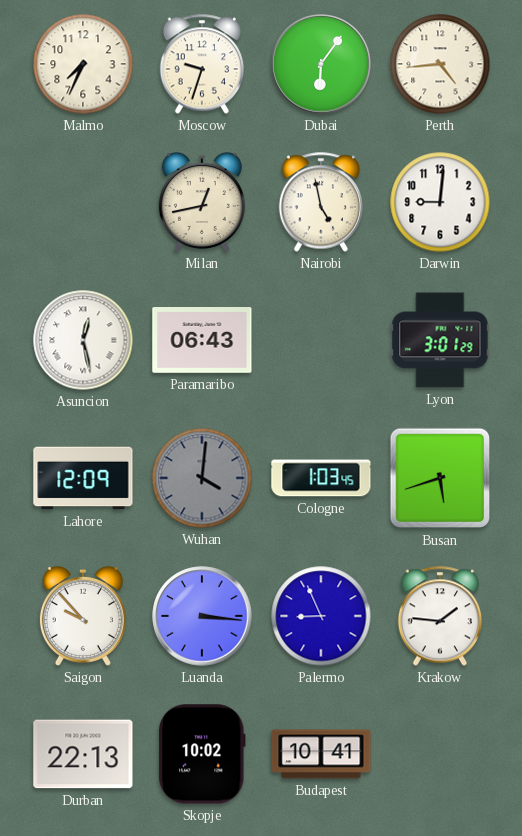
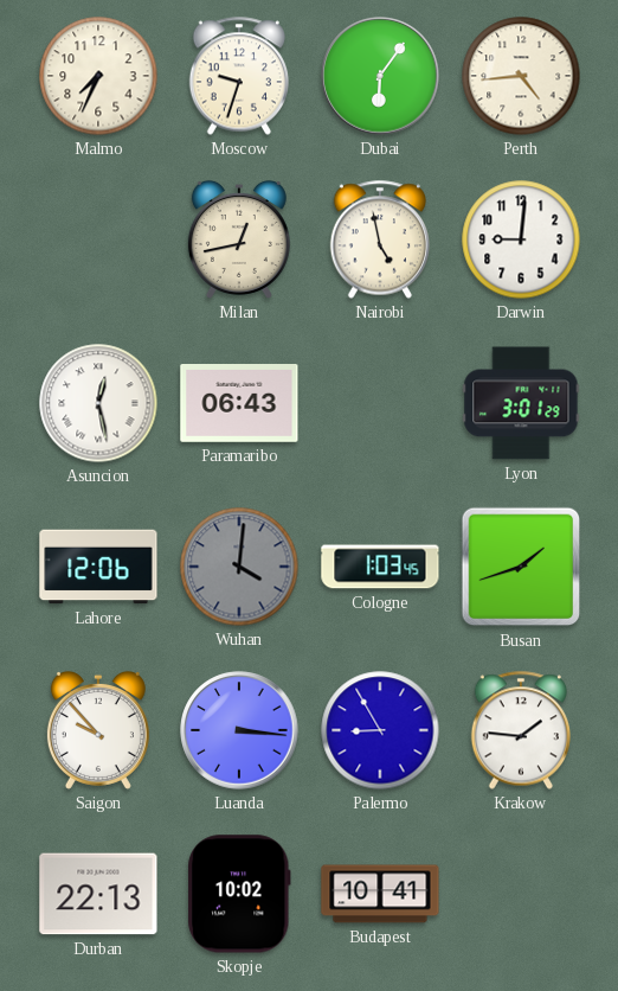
Lahore: 12:09 -> 12:06 (98, 567)
Busan: 5:42 -> 1:42 (521, 567)
Palermo: 8:56 -> 8:55 (380, 730)
